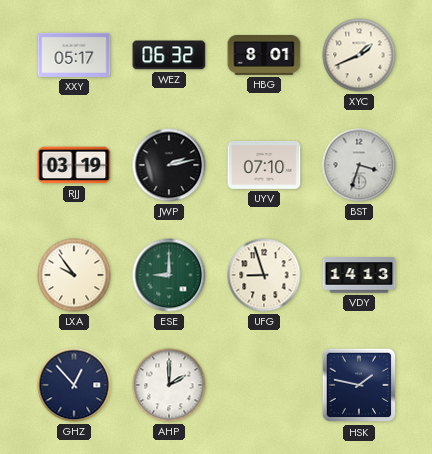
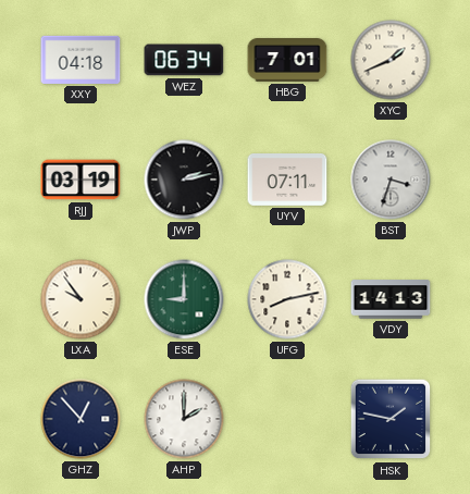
XXY: 05:17 -> 04:18 (81, 60)
WEZ: 06:32 -> 06:34 (184, 60)
HBG: 8:01 -> 7:01 (287, 61)
UYV: 07:10 -> 07:11 (287, 181)
UFG: 8:57 -> 8:13 (287, 299)
